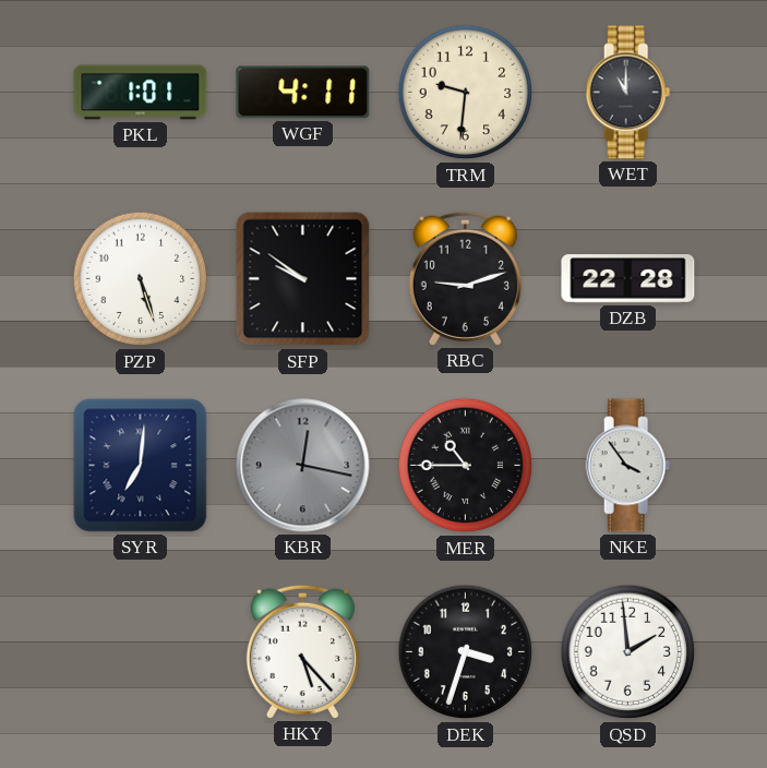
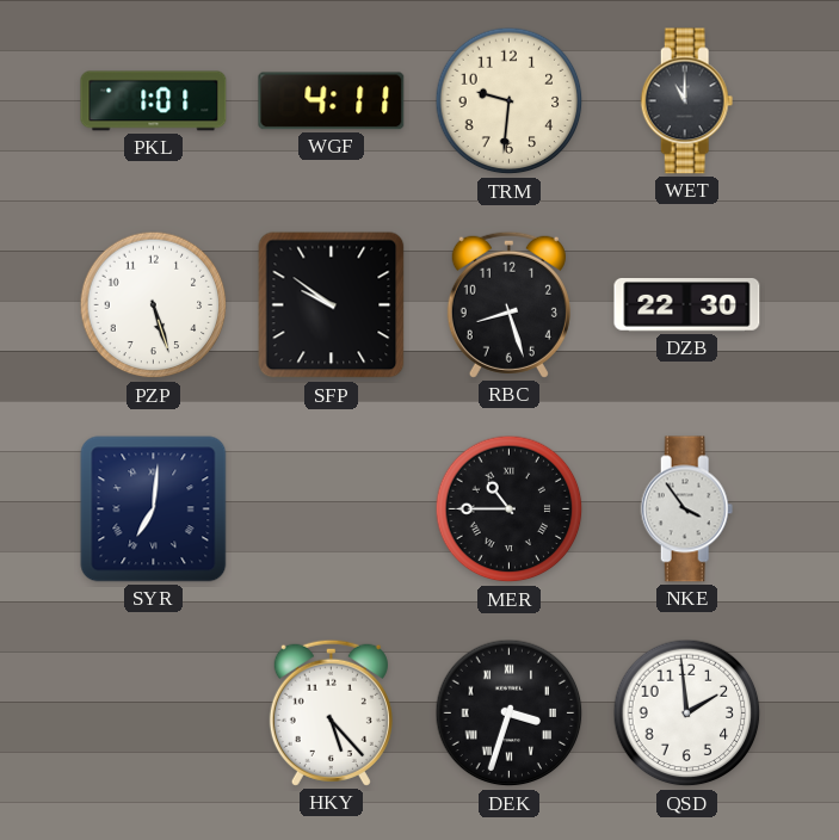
RBC: 9:12 -> 8:27 (508, 304)
DZB: 22:28 -> 22:30 (687, 305)
KBR: 12:17 -> none (303, 466)
DEK numerals: Arabic -> Roman (510, 714)
